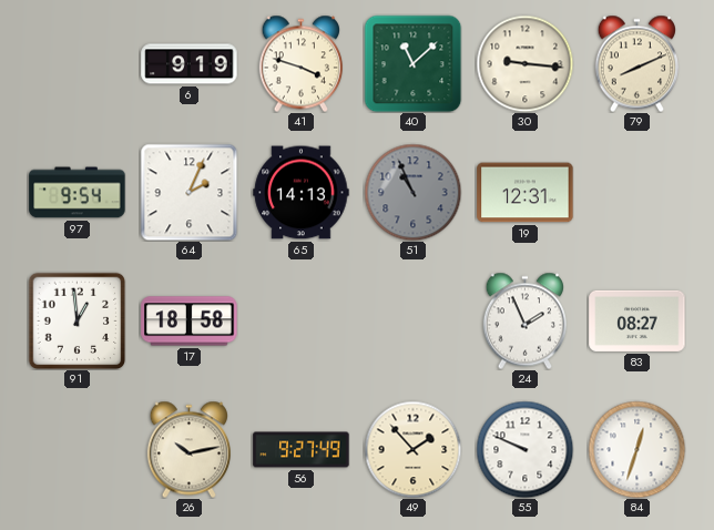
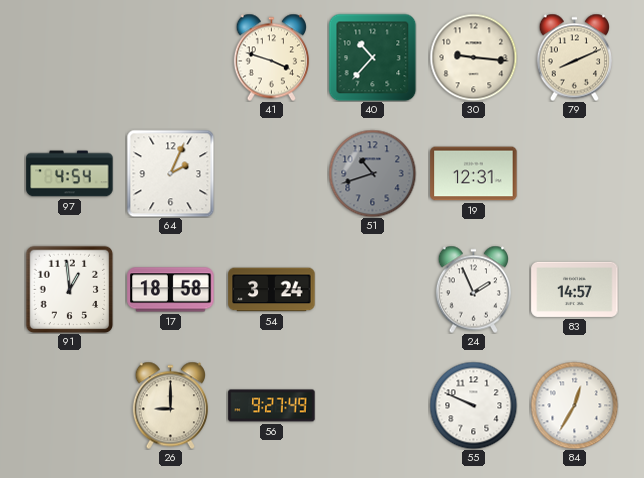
6: 9:19 -> none (190, 64)
40: 11:08 -> 10:37 (372, 57)
97: 9:54 -> 4:54 (70, 174)
65: 14:13 -> none (302, 193)
51: 10:56 -> 10:42 (372, 173)
54: none -> 3:24 (272, 290)
83: 08:27 -> 14:57 (575, 289)
26: 10:13 -> 9:00 (170, 405)
49: 1:53 -> none (412, 449)
84: 12:33 -> 12:35 (574, 405)
